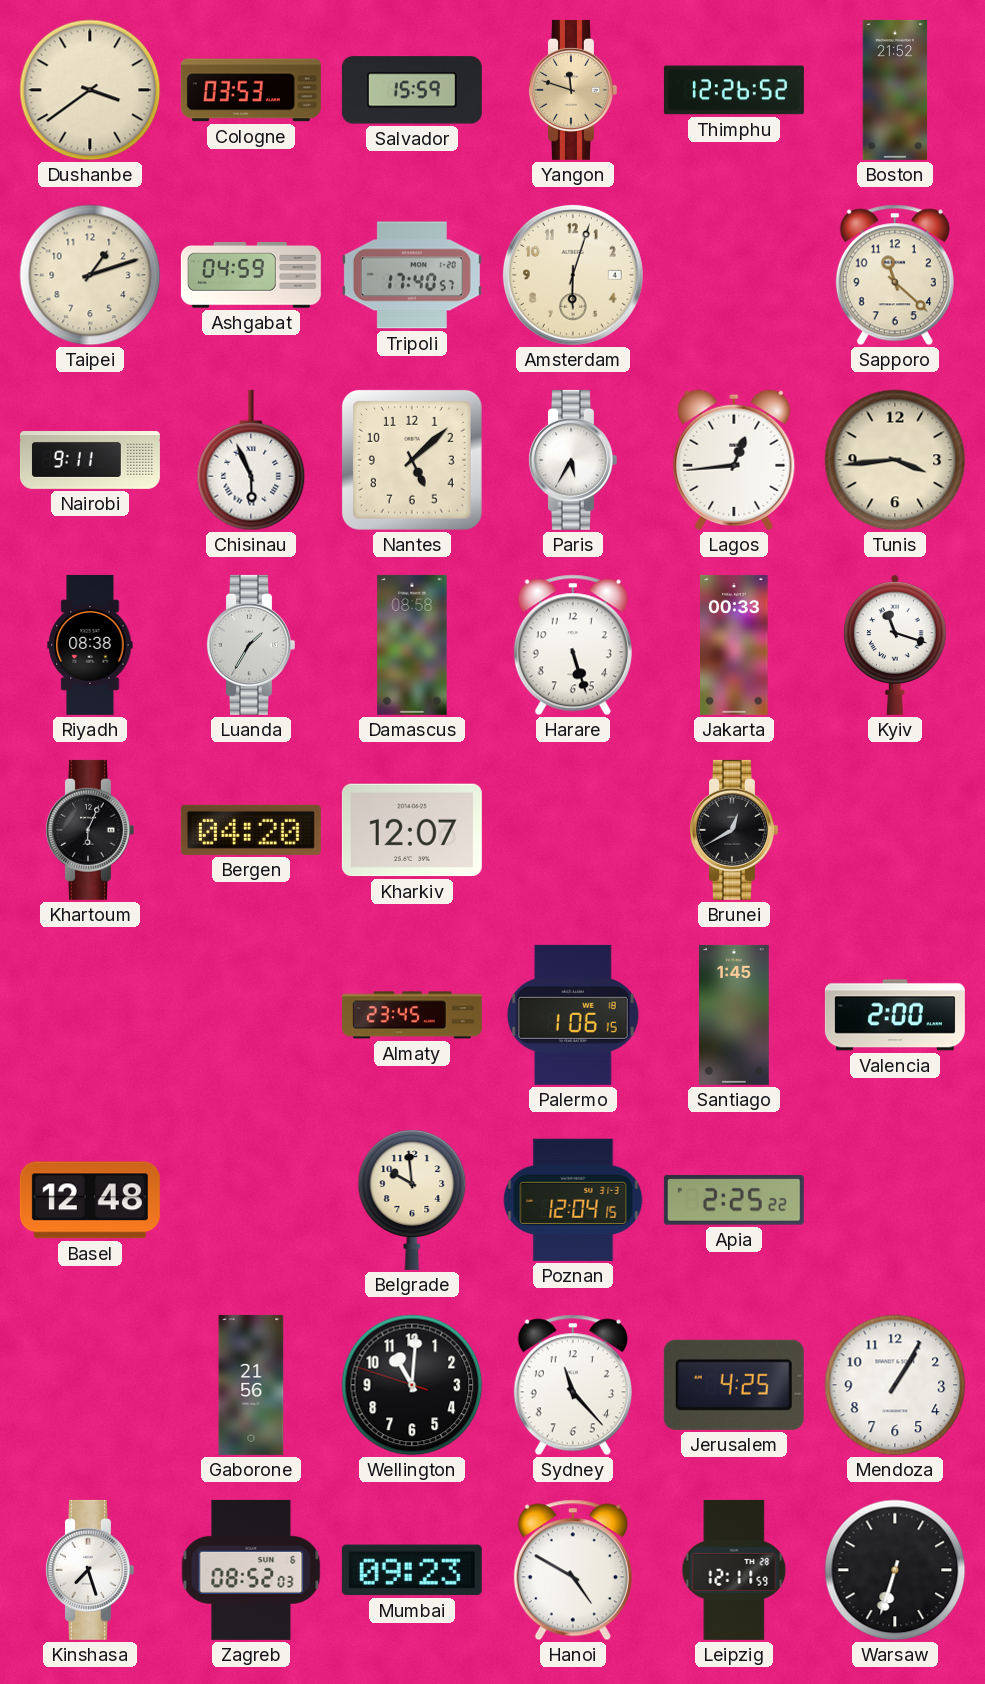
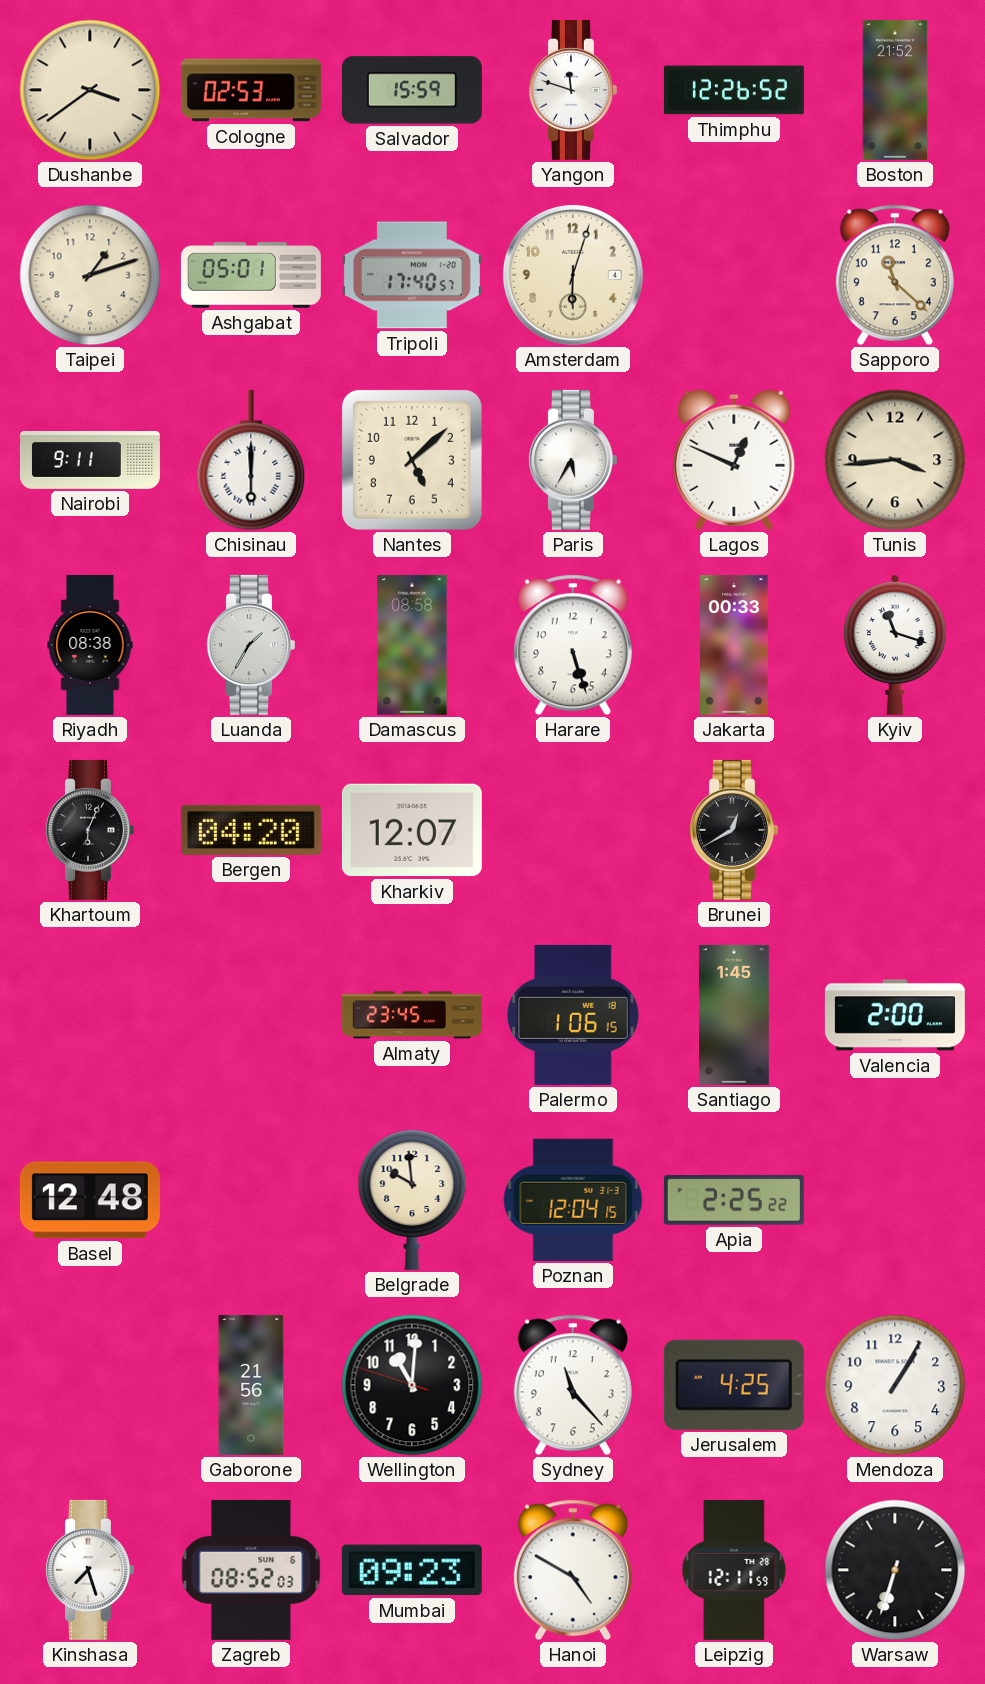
Cologne: 03:53 -> 02:53 (251, 90)
Yangon dial: champagne -> white (572, 90)
Ashgabat: 04:59 -> 05:01 (251, 276)
Chisinau: 5:56 -> 6:00 (251, 460)
Lagos: 12:44 -> 12:49 (734, 460)
